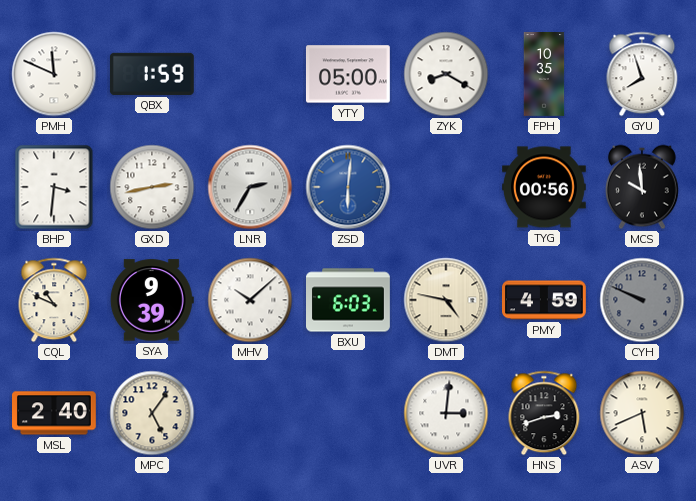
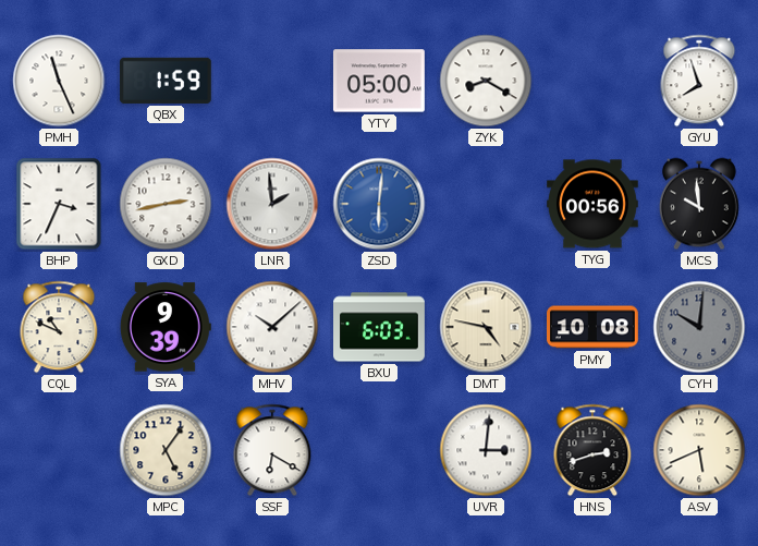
PMH: 11:49 -> 11:26 (59, 81)
FPH: 10:35 -> none (544, 74)
BHP: 3:31 -> 3:34 (59, 204)
LNR: 2:35 -> 1:59 (272, 204)
PMY: 4:59 -> 10:08 (594, 327)
CYH: 9:49 -> 10:01 (699, 327)
MSL: 2:40 -> none (55, 413)
SSF: none -> 6:20 (272, 450)
